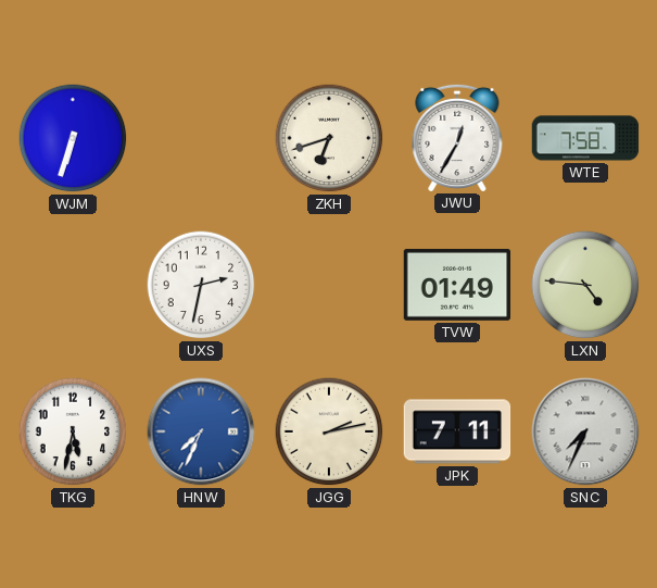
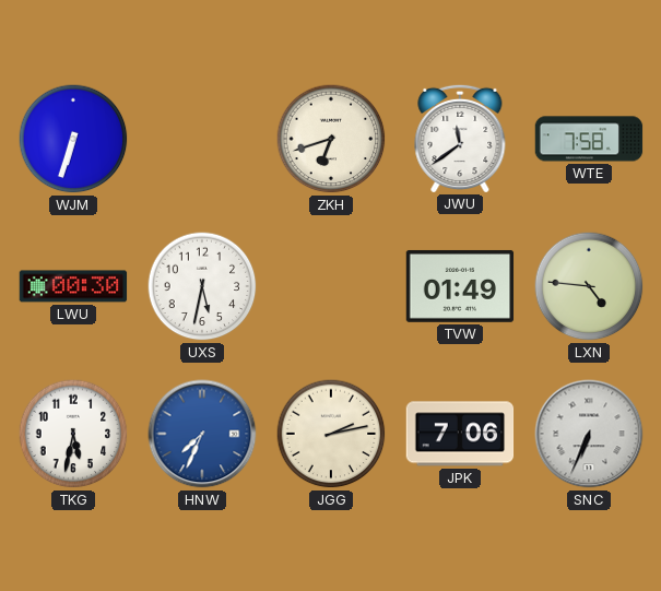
JWU: 12:35 -> 11:39 (460, 138)
LWU: none -> 00:30 (73, 286)
UXS: 2:32 -> 5:32 (202, 286)
JPK: 7:11 -> 7:06 (460, 434)
SNC: 7:34 -> 6:34 (589, 434)
